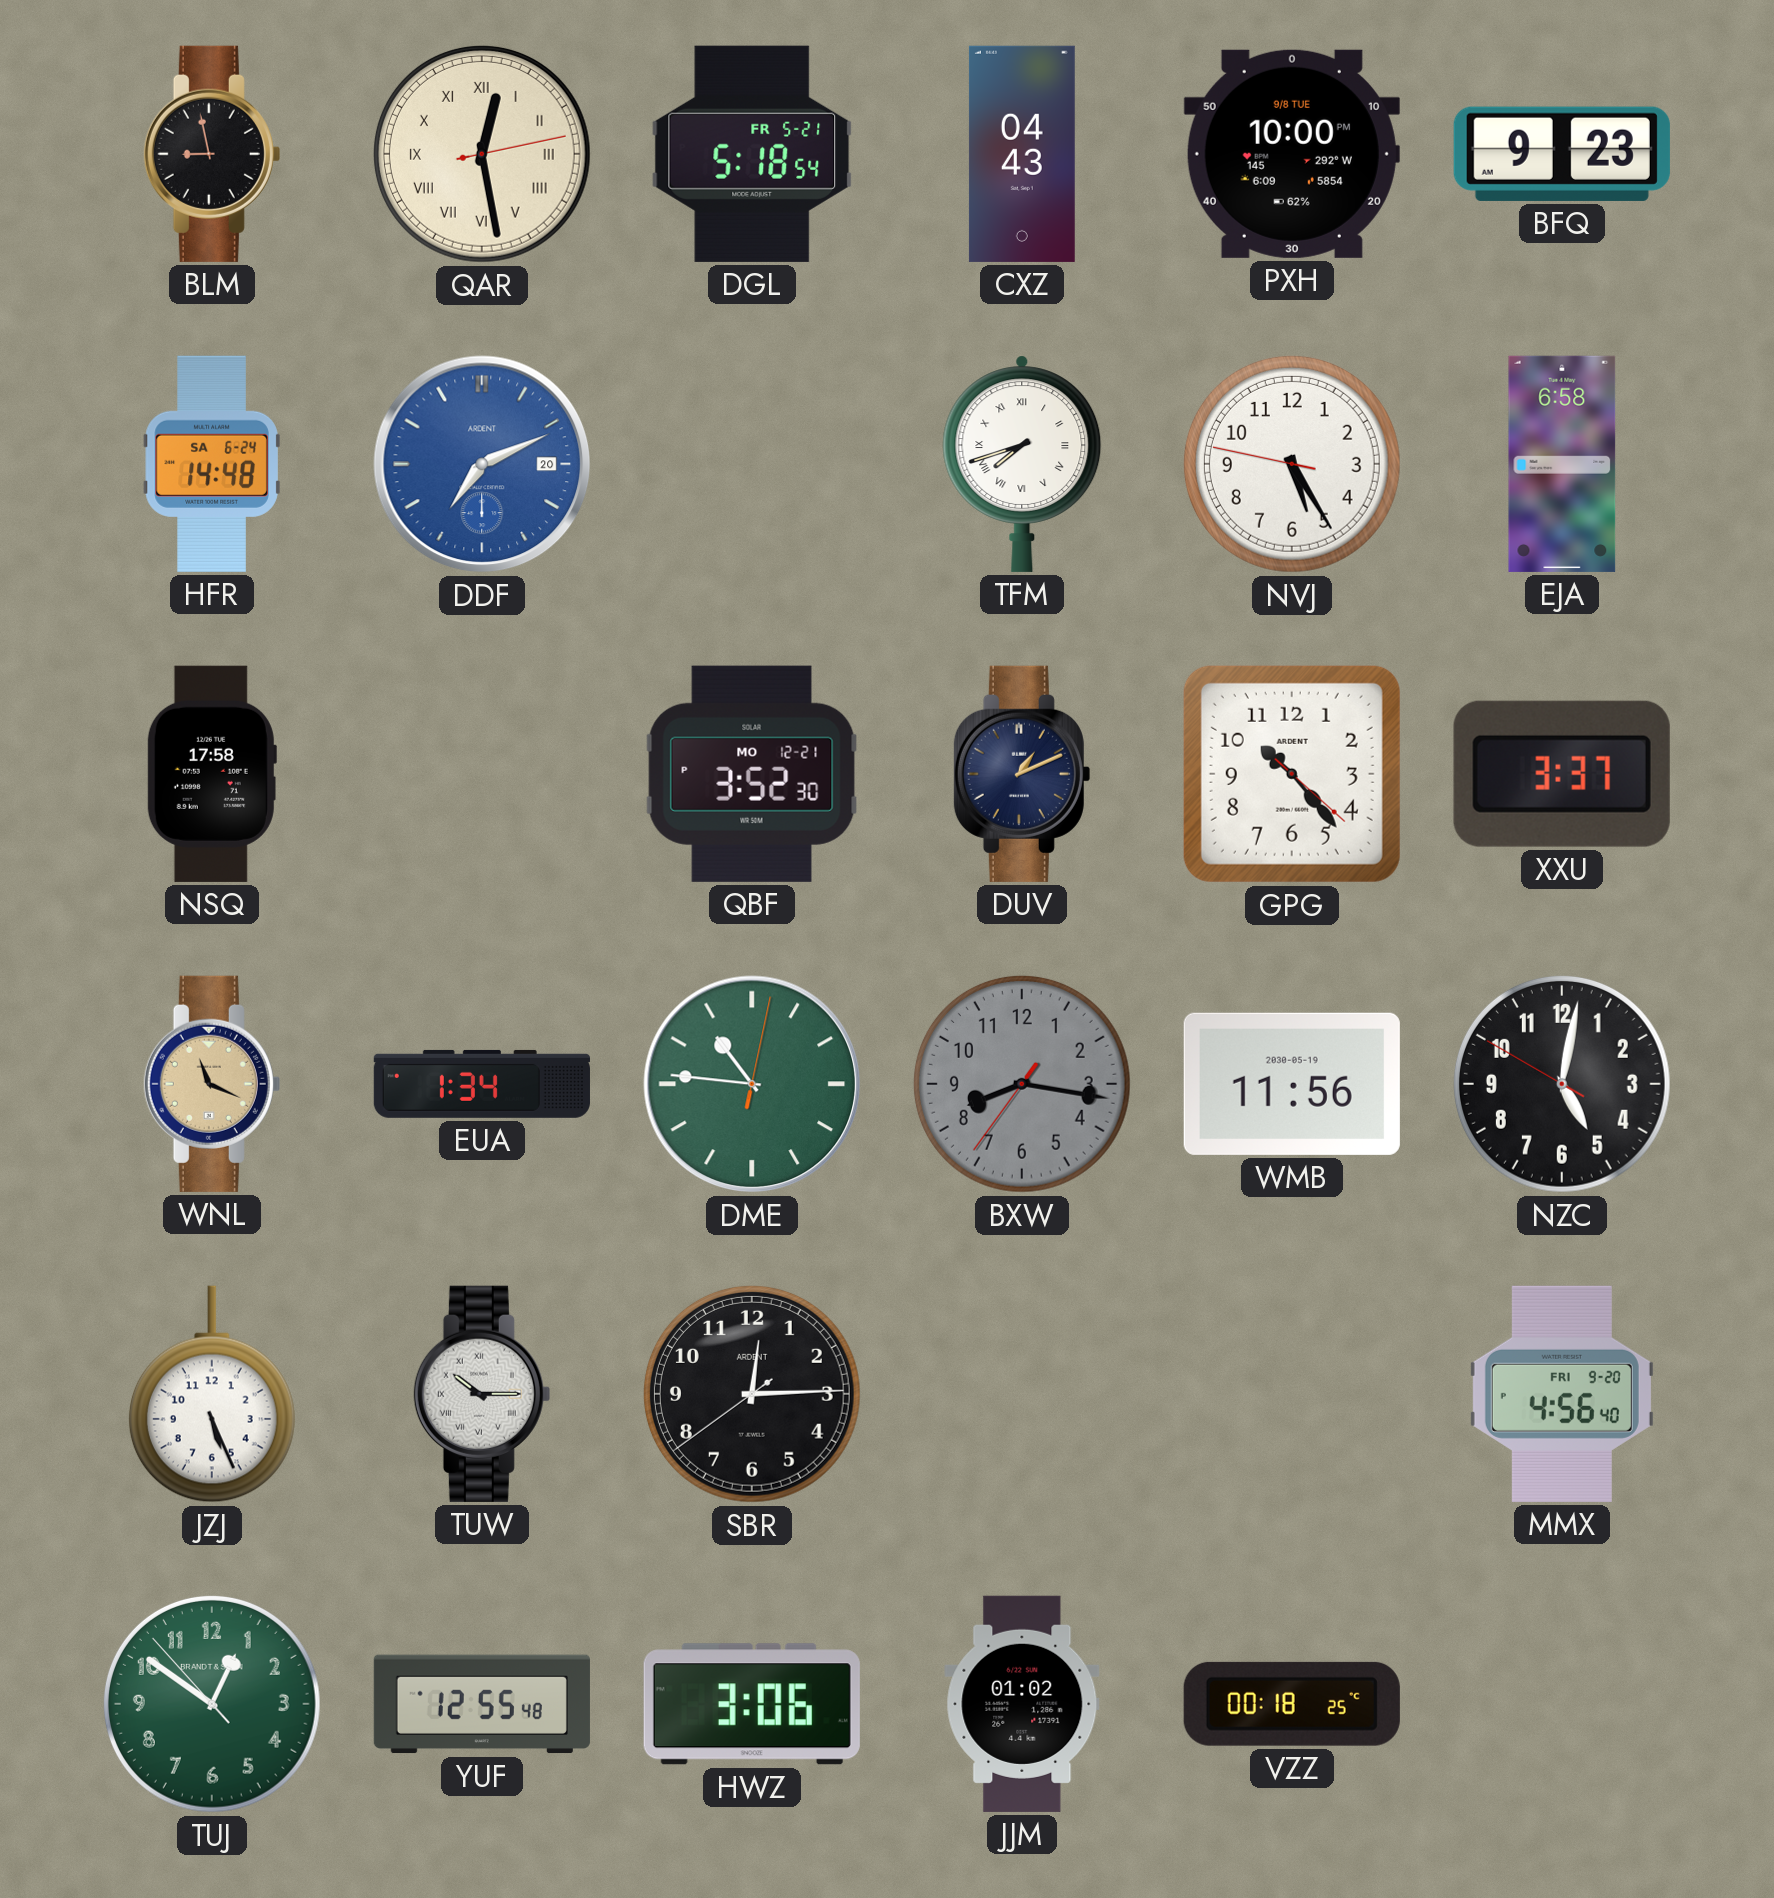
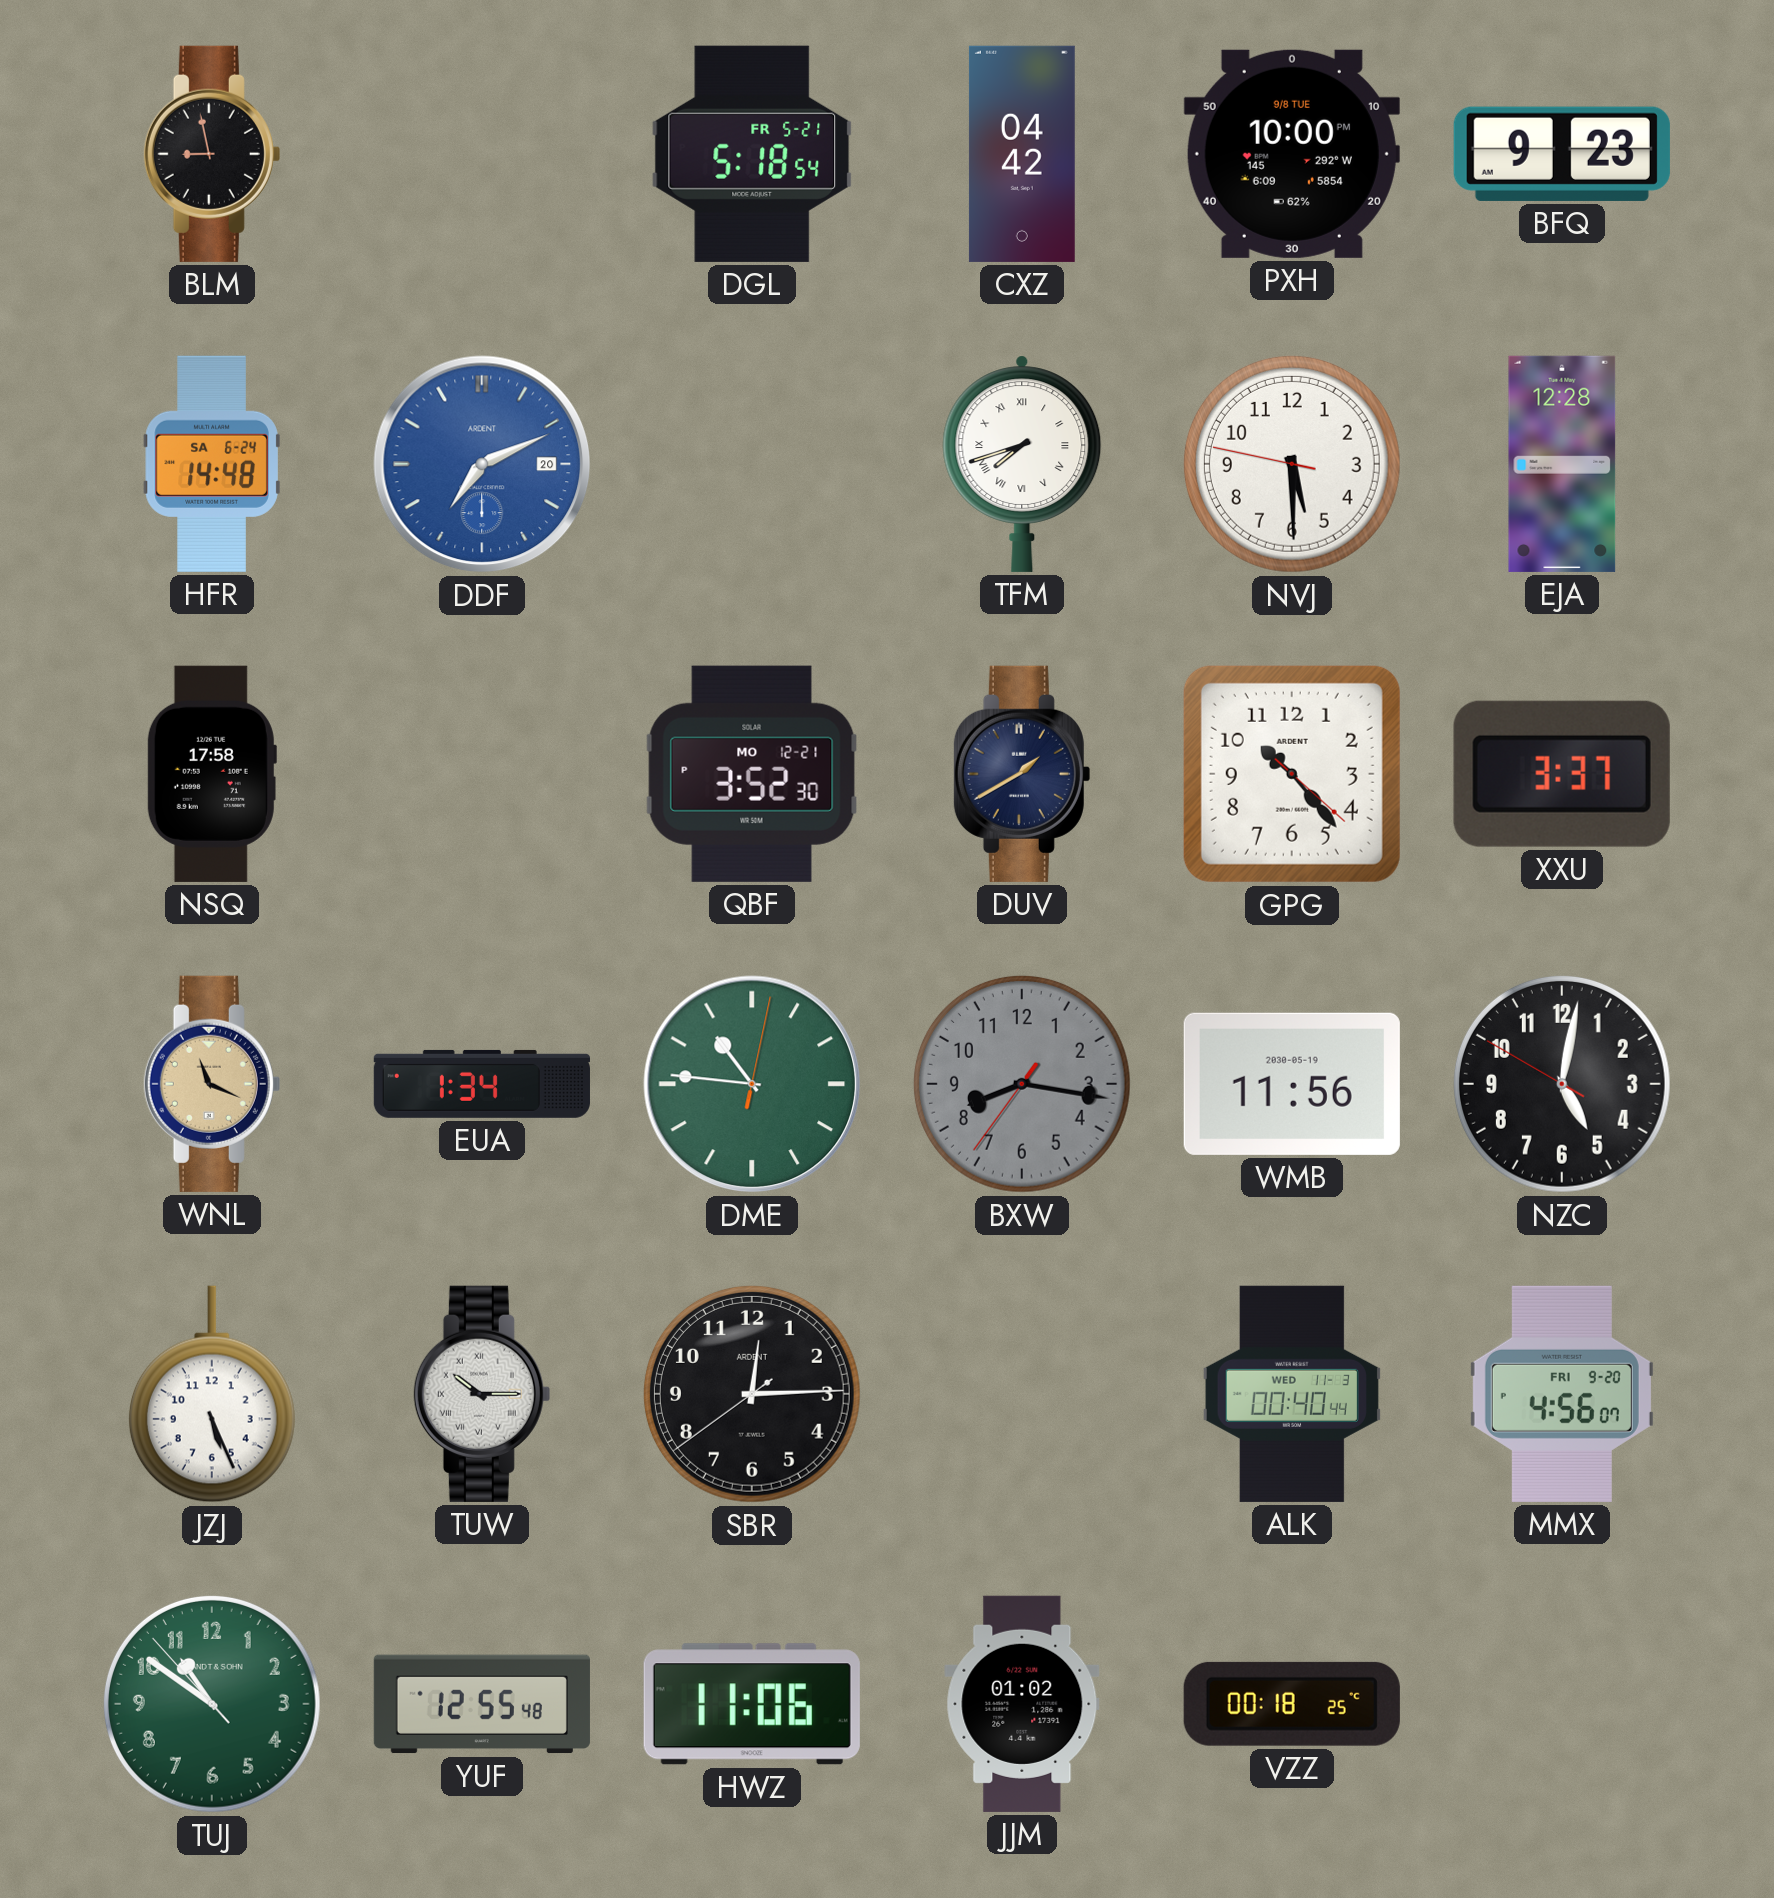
QAR: 12:28 -> none (482, 154)
CXZ: 04:43 -> 04:42 (1022, 154)
NVJ: 5:24 -> 5:29 (1292, 464)
EJA: 6:58 -> 12:28 (1562, 464)
DUV: 1:11 -> 1:40 (1022, 774)
ALK: none -> 00:40 (1292, 1394)
MMX: 4:56:40 -> 4:56:07 (1562, 1394)
TUJ: 12:50 -> 10:50 (212, 1704)
HWZ: 3:06 -> 11:06 (752, 1704)
